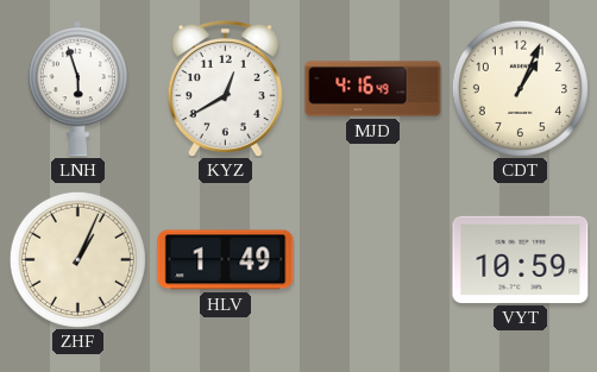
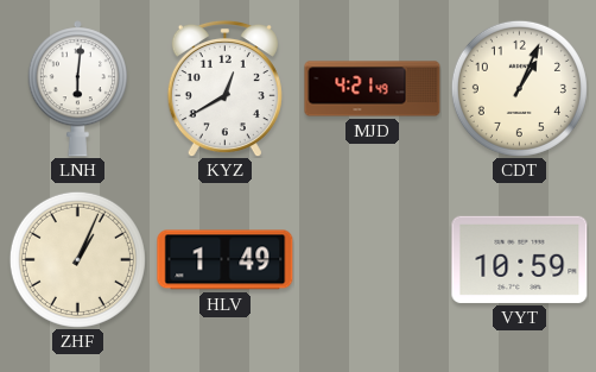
LNH: 5:57 -> 6:01 (77, 89)
MJD: 4:16 -> 4:21 (373, 89)
